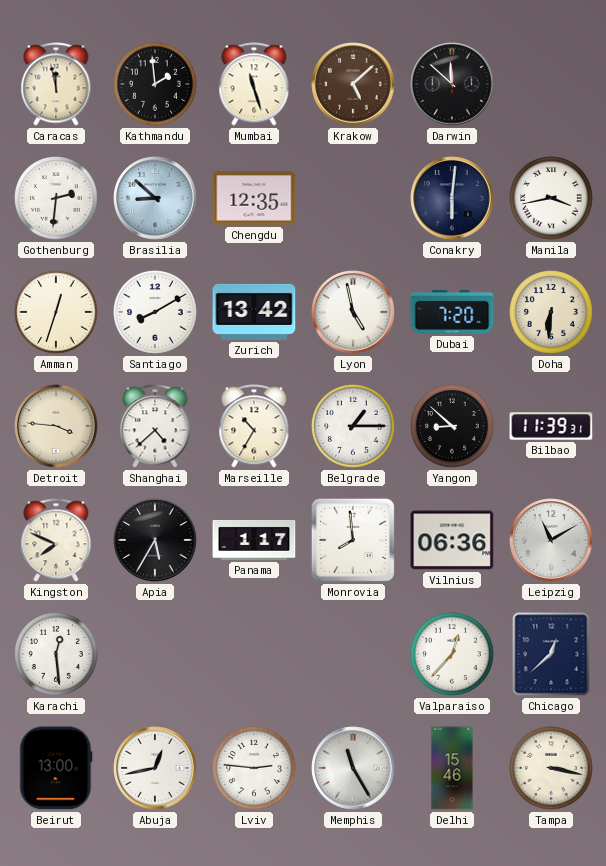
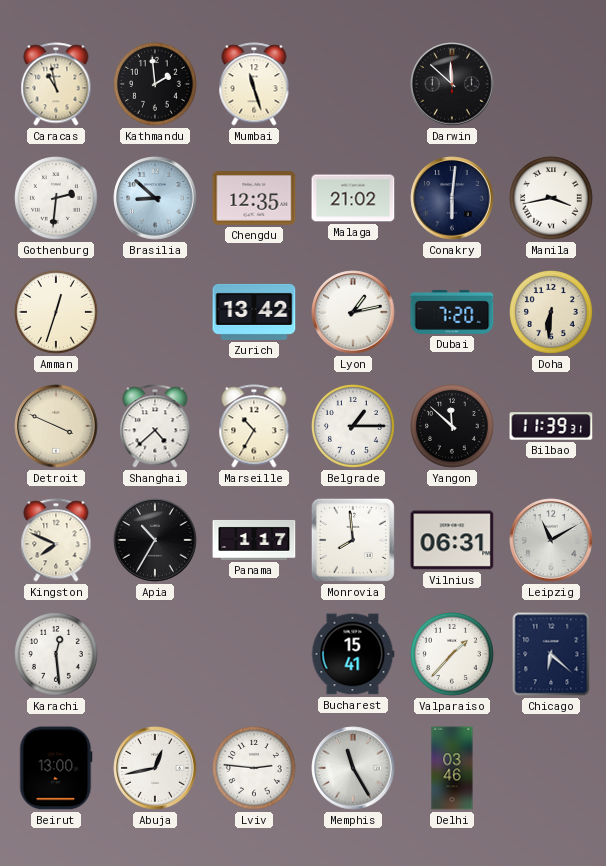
Caracas: 11:58 -> 10:58 (56, 84)
Krakow: 5:08 -> none (353, 84)
Malaga: none -> 21:02 (353, 198)
Santiago: 8:10 -> none (156, 313)
Lyon: 4:58 -> 1:13 (353, 312)
Detroit: 3:46 -> 3:49 (56, 426)
Yangon: 8:52 -> 11:52 (453, 427)
Apia: 5:35 -> 10:35 (155, 540)
Vilnius: 06:36 -> 06:31 (452, 540)
Bucharest: none -> 15:41 (353, 654)
Valparaiso: 12:37 -> 1:37 (453, 655)
Chicago: 12:38 -> 6:22 (551, 654)
Delhi: 15:46 -> 03:46 (452, 768)
Tampa: 3:17 -> none (552, 769)
